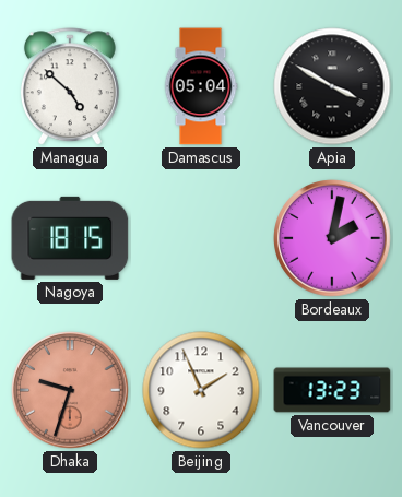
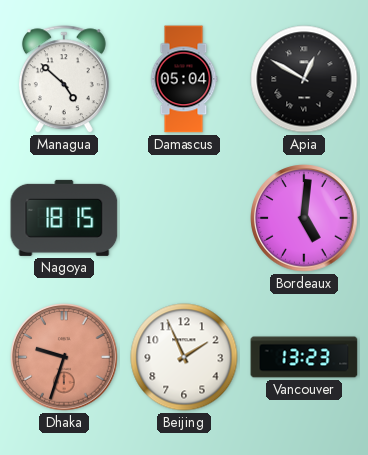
Apia: 3:50 -> 12:50 (304, 79)
Bordeaux: 2:02 -> 5:01 (304, 218)
